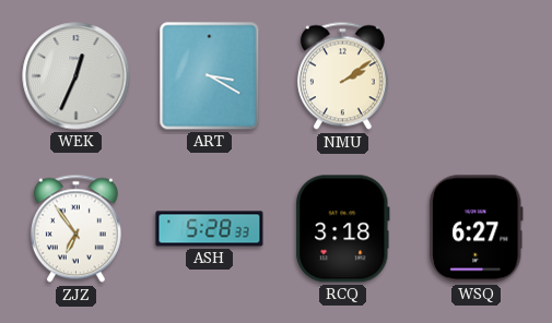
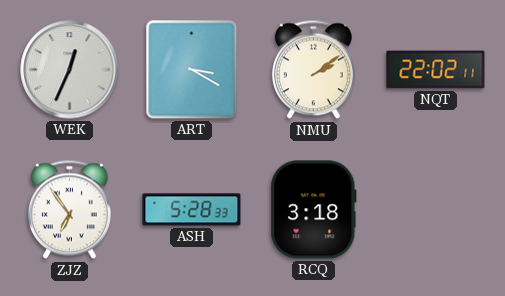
NQT: none -> 22:02 (436, 70)
WSQ: 6:27 -> none (477, 229)
